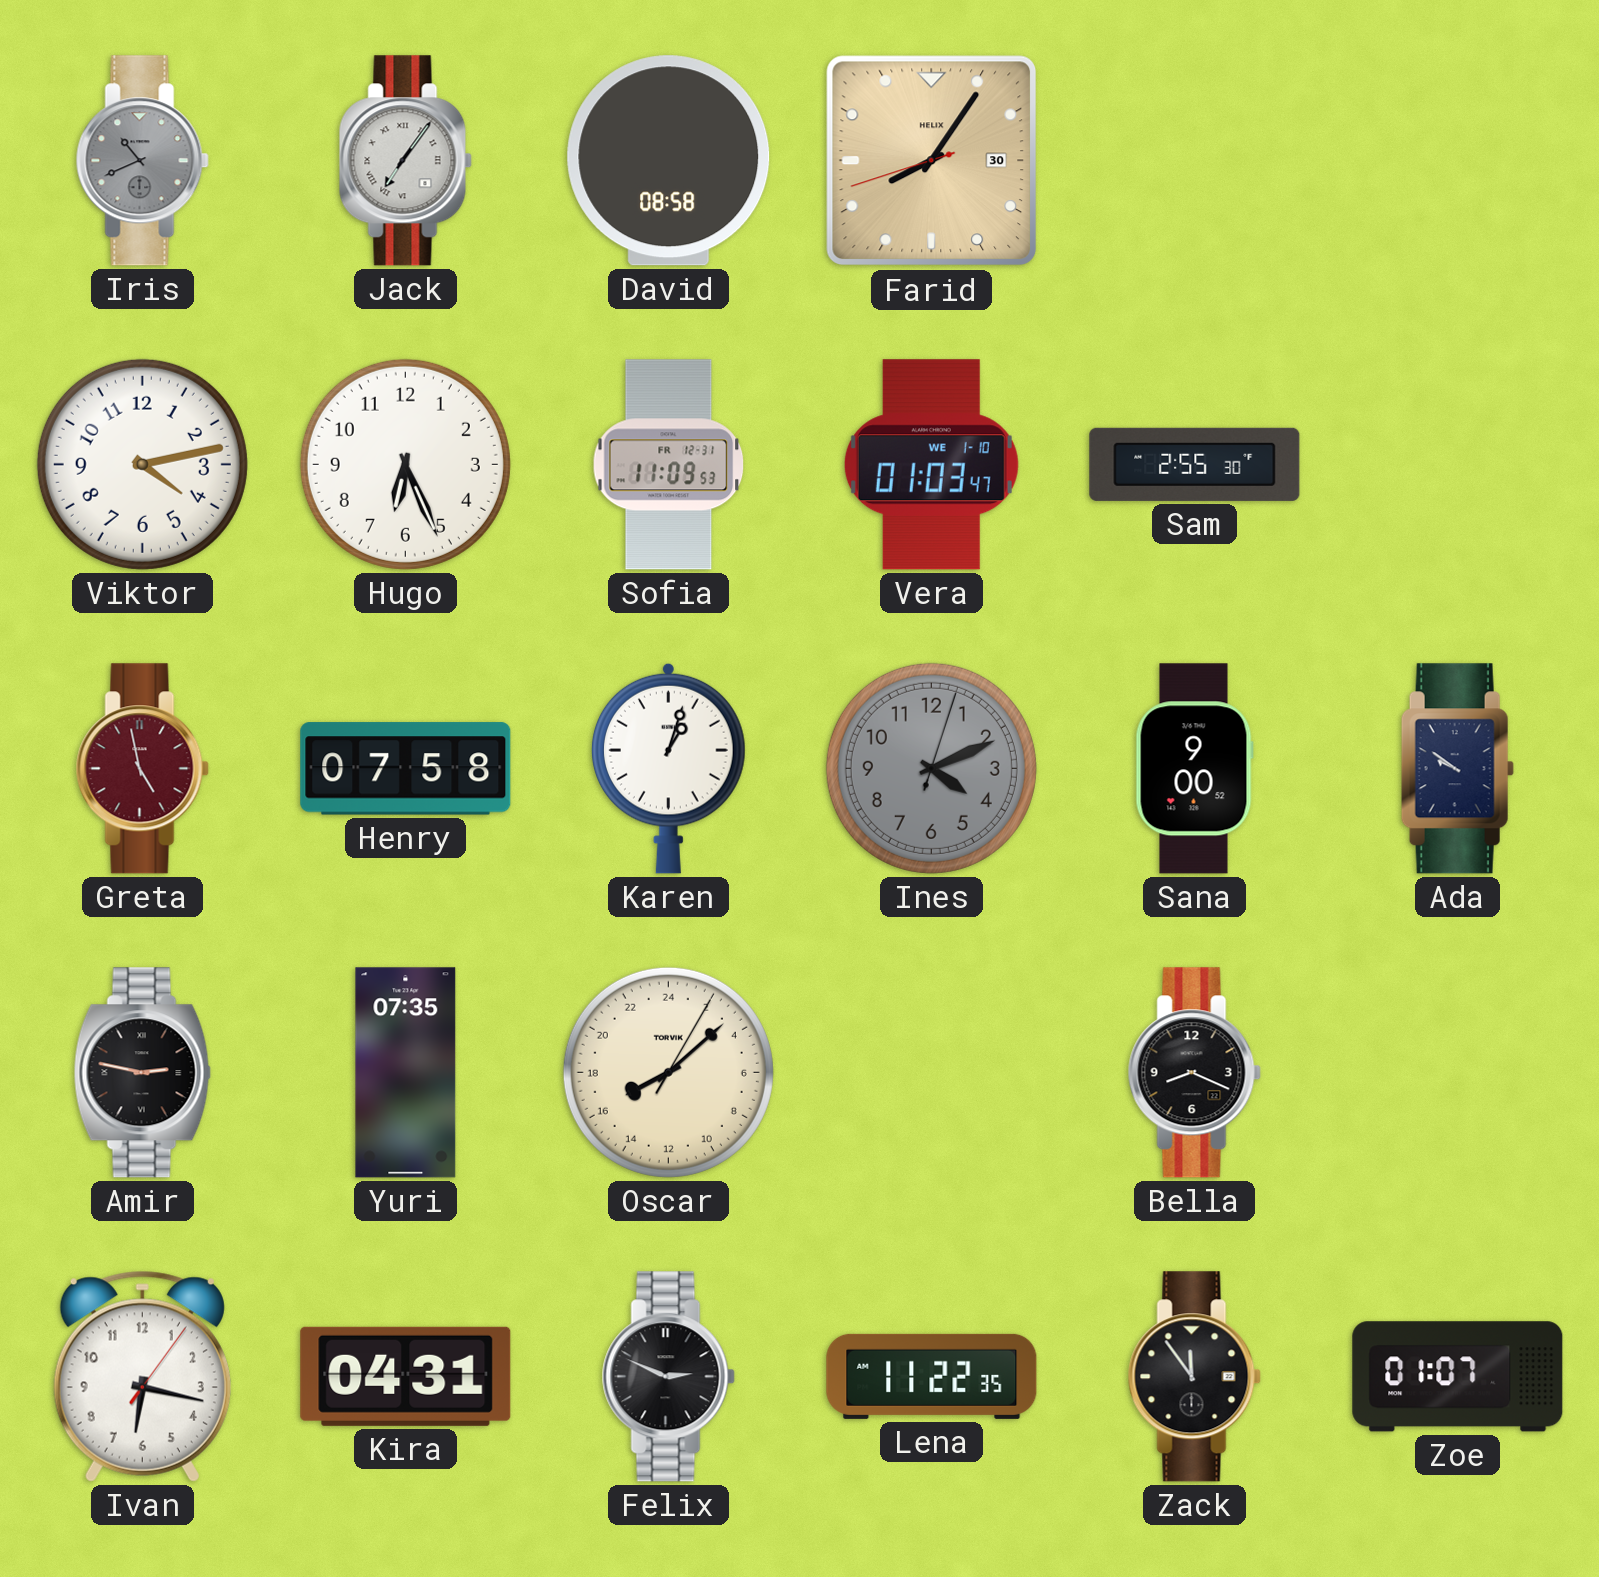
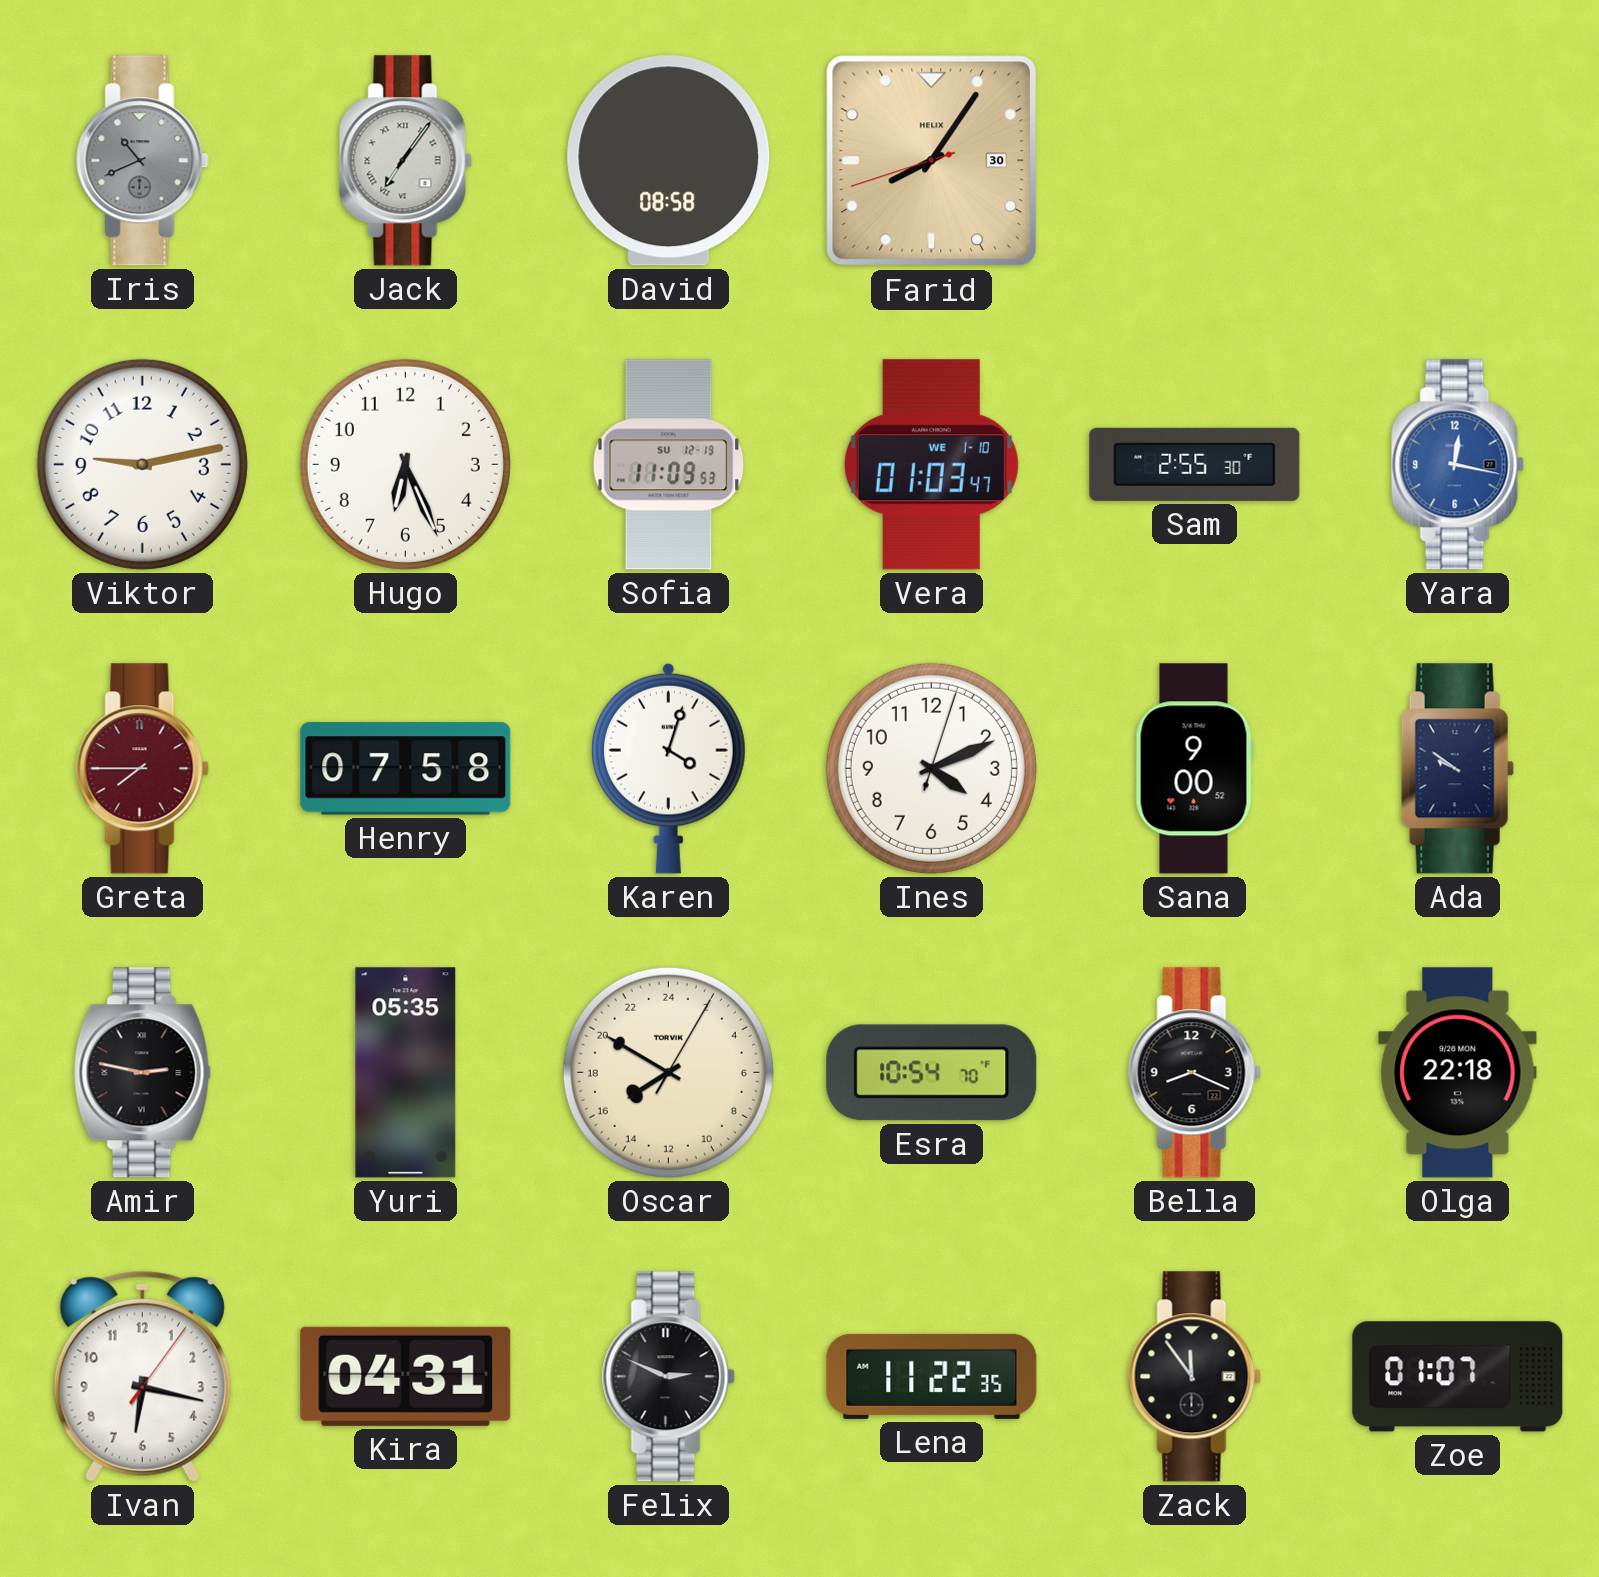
Viktor: 4:13 -> 9:13 (142, 464)
Sofia date: FR 12-31 -> SU 12-19 (669, 465)
Yara: none -> 12:17 (1457, 465)
Greta: 4:58 -> 7:45 (142, 769)
Karen: 1:03 -> 4:03 (668, 768)
Ines dial: grey -> white (931, 768)
Yuri: 07:35 -> 05:35 (406, 1073)
Oscar: 16:08 -> 15:50 (668, 1072)
Esra: none -> 10:54 (932, 1073)
Olga: none -> 22:18 (1458, 1073)
